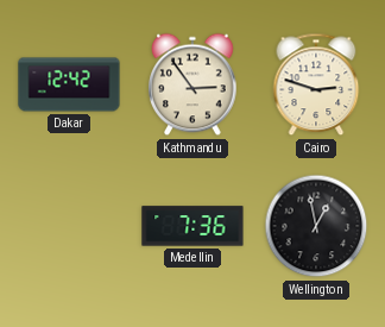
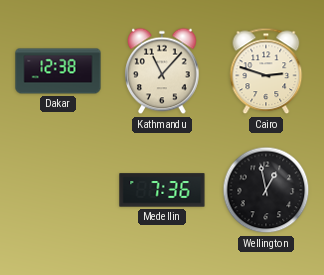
Dakar: 12:42 -> 12:38 (58, 71)
Kathmandu: 2:54 -> 11:07 (162, 71)
